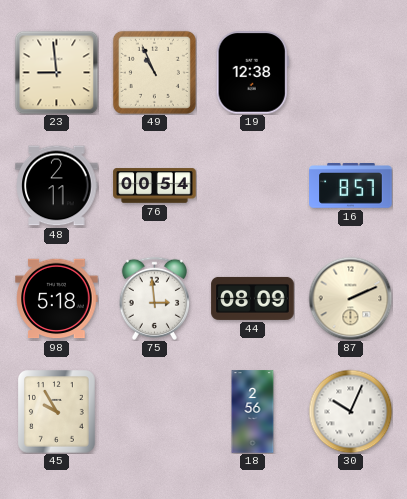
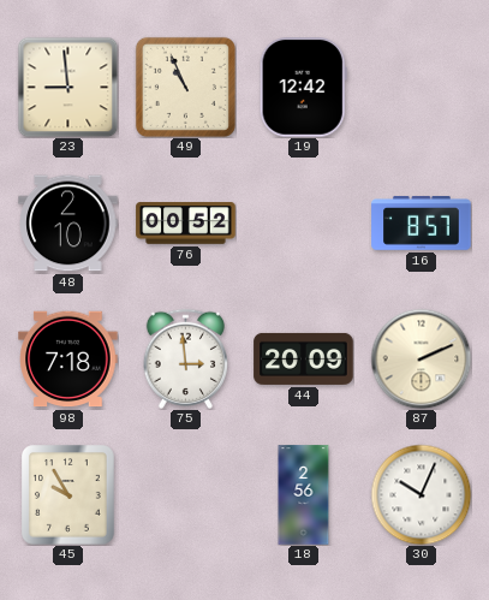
19: 12:38 -> 12:42 (303, 88)
48: 2:11 -> 2:10 (68, 224)
76: 00:54 -> 00:52 (186, 224)
98: 5:18 -> 7:18 (68, 360)
44: 08:09 -> 20:09 (304, 358)
